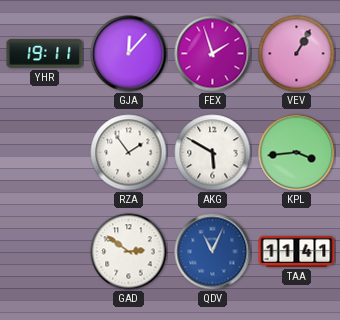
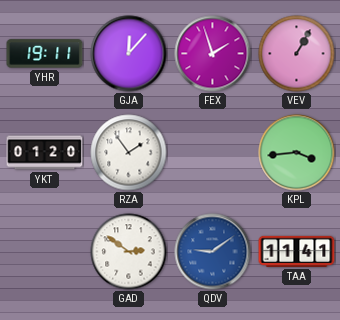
YKT: none -> 01:20 (45, 153)
AKG: 5:50 -> none (213, 153)
QDV: 11:04 -> 9:09 (213, 252)
